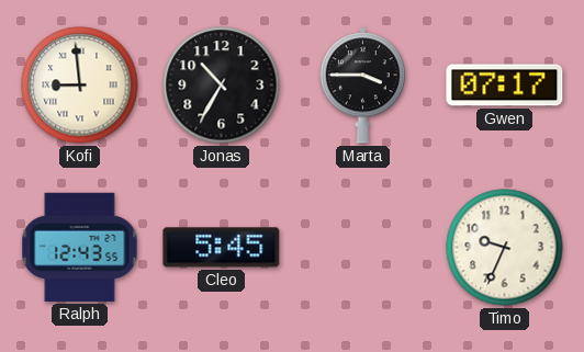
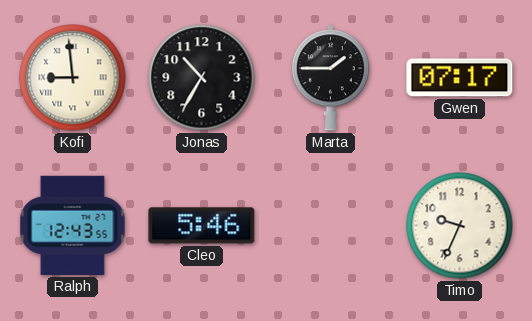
Marta: 3:45 -> 1:45 (330, 78)
Cleo: 5:45 -> 5:46 (202, 226)
